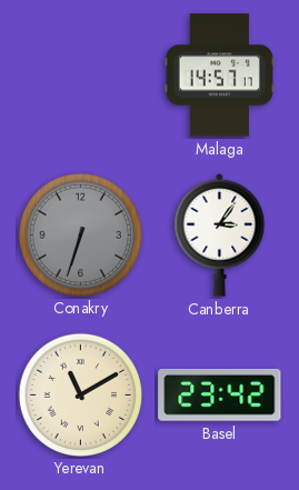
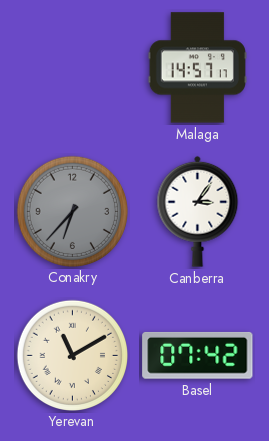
Conakry: 6:33 -> 6:37 (72, 211)
Basel: 23:42 -> 07:42 (198, 355)
